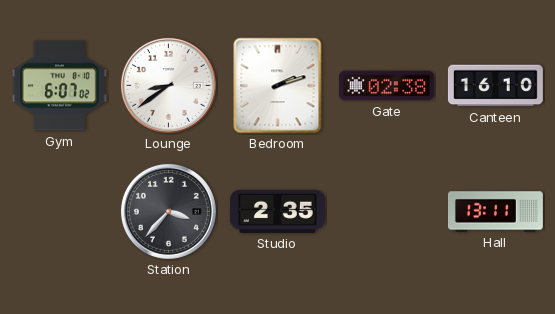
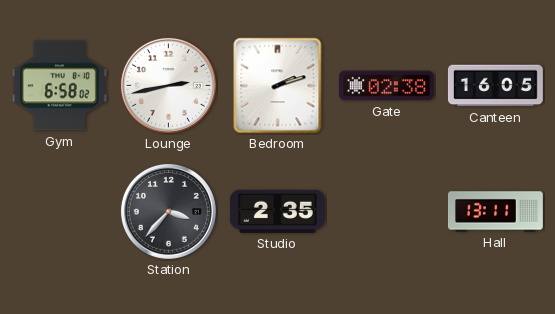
Gym: 6:07 -> 6:58 (59, 86)
Lounge: 8:39 -> 2:43 (168, 85)
Canteen: 16:10 -> 16:05 (495, 86)
